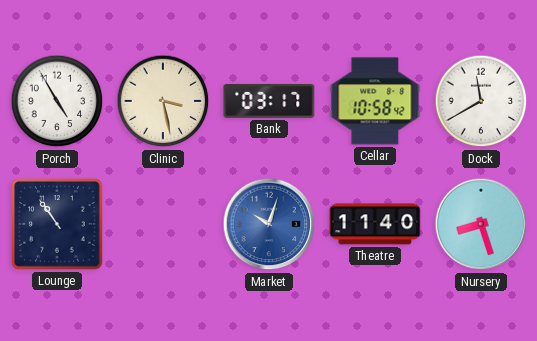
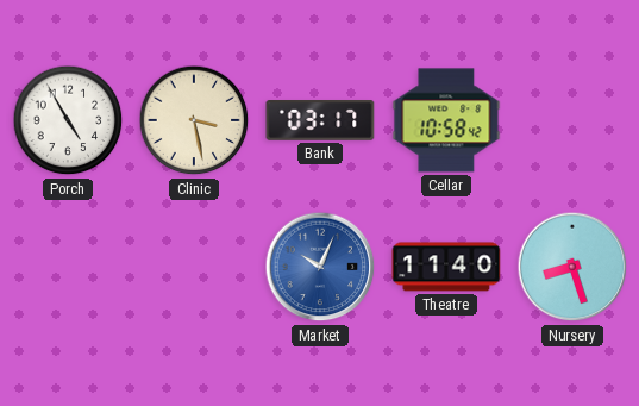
Dock: 11:40 -> none (481, 101)
Lounge: 10:54 -> none (57, 224)
Market: 10:03 -> 10:04 (320, 267)
